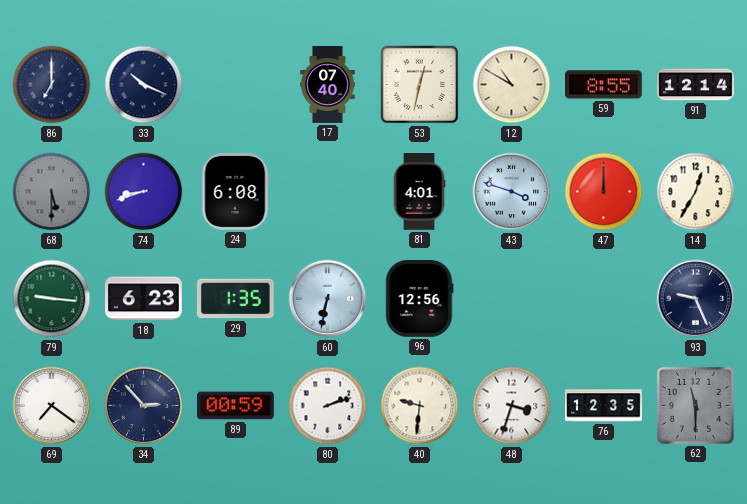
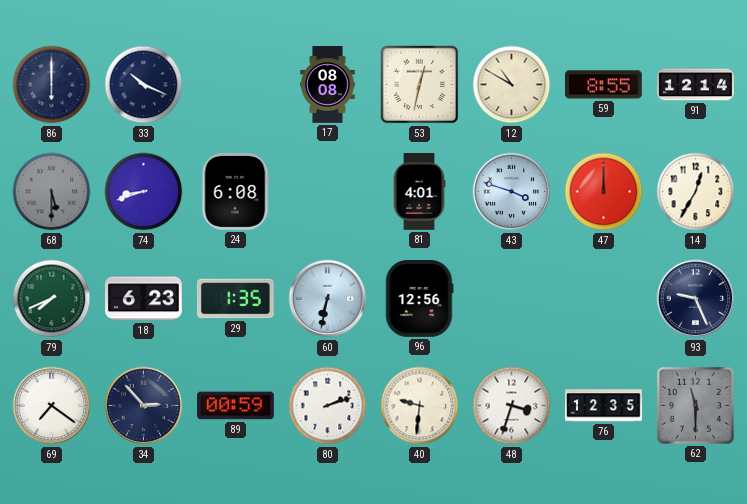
86: 7:00 -> 6:00 (52, 85)
17: 07:40 -> 08:08 (328, 85)
79: 9:16 -> 7:41 (52, 299)
